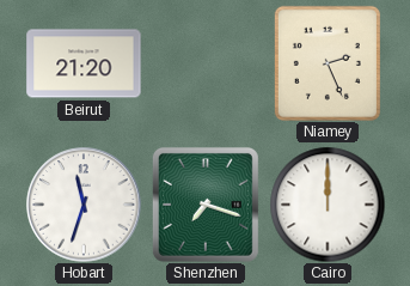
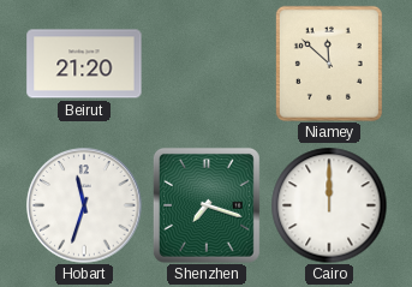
Niamey: 2:26 -> 11:52 (329, 64)
